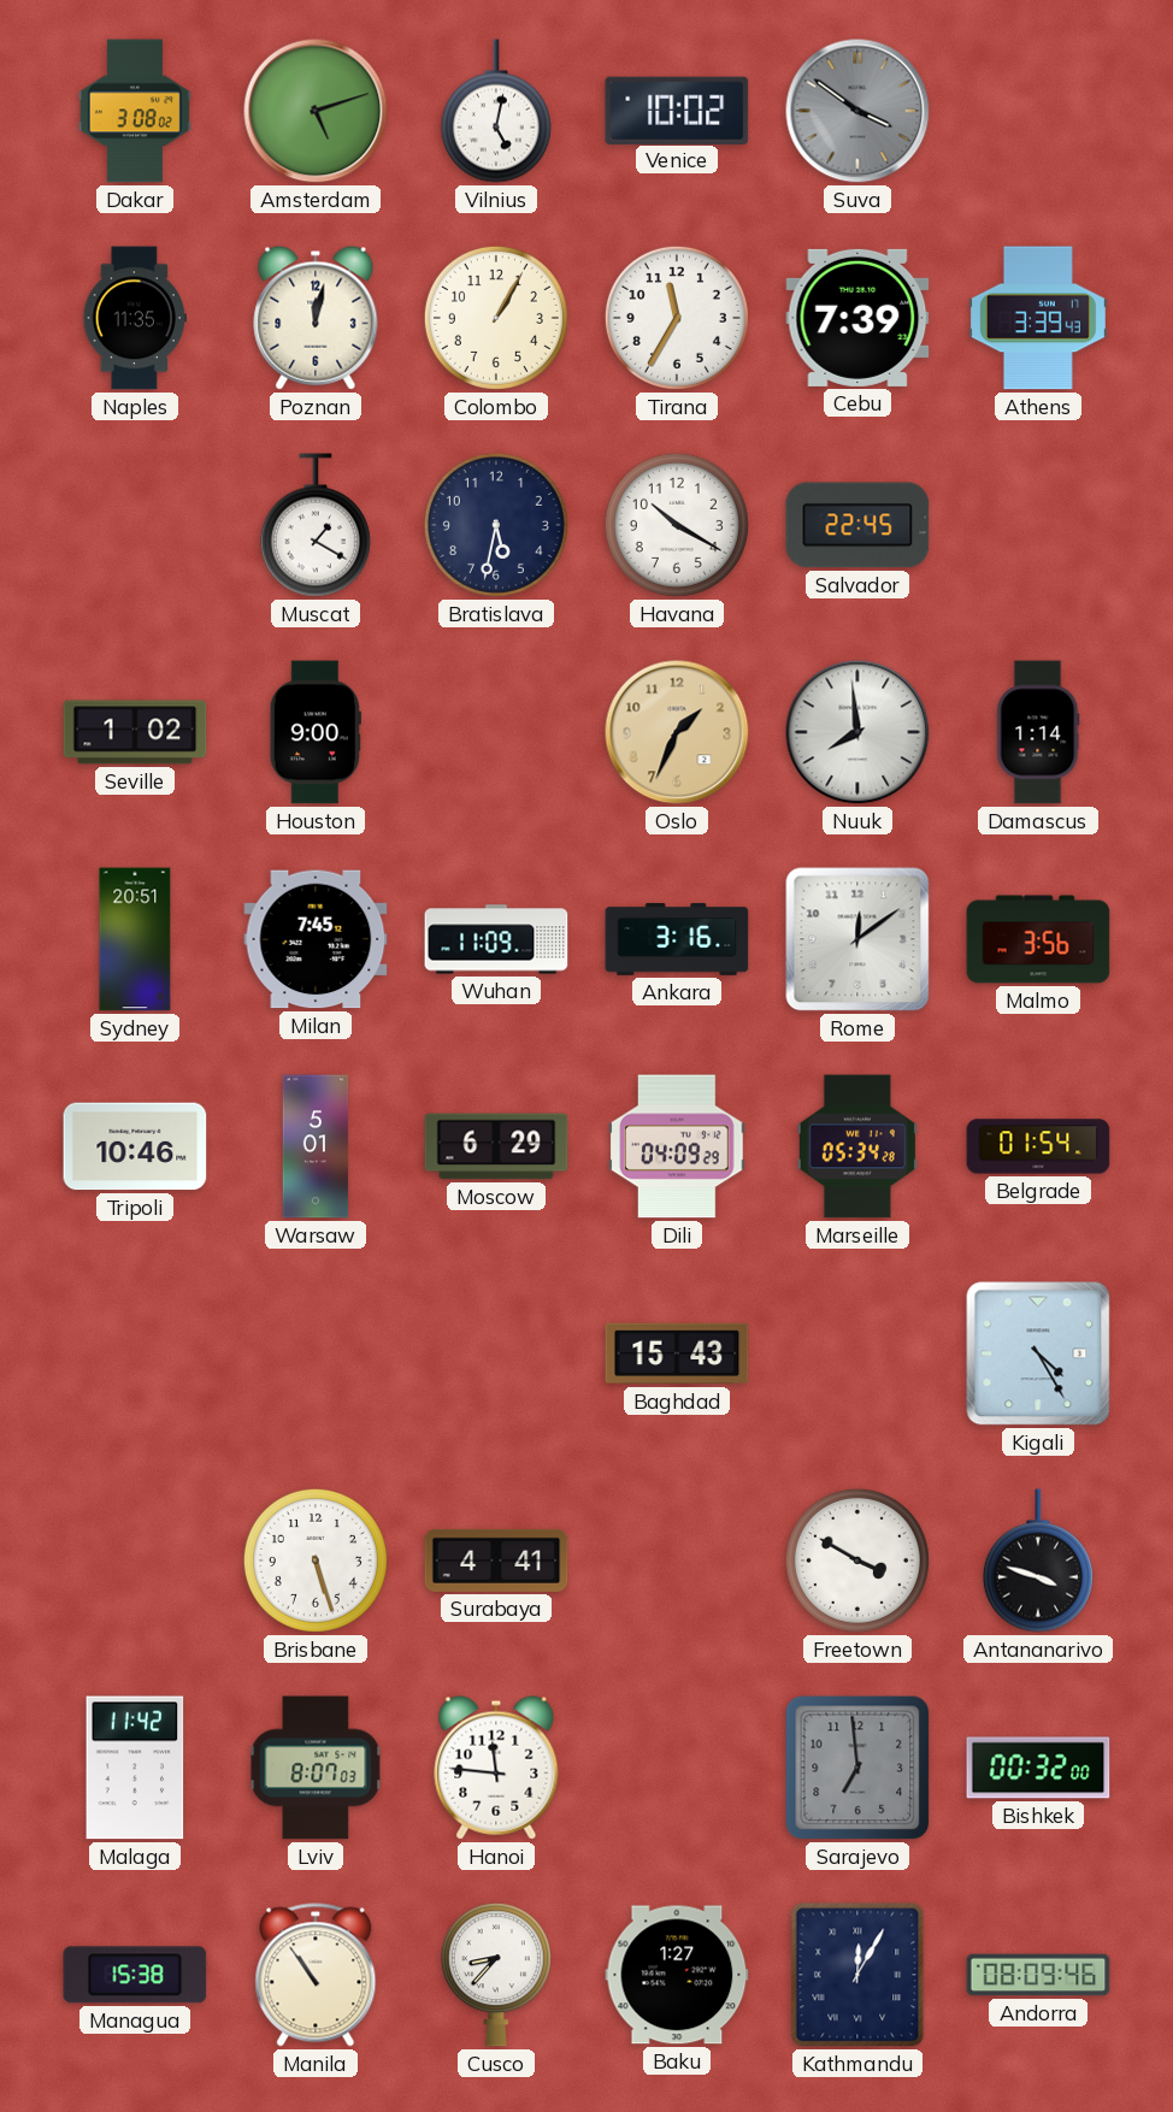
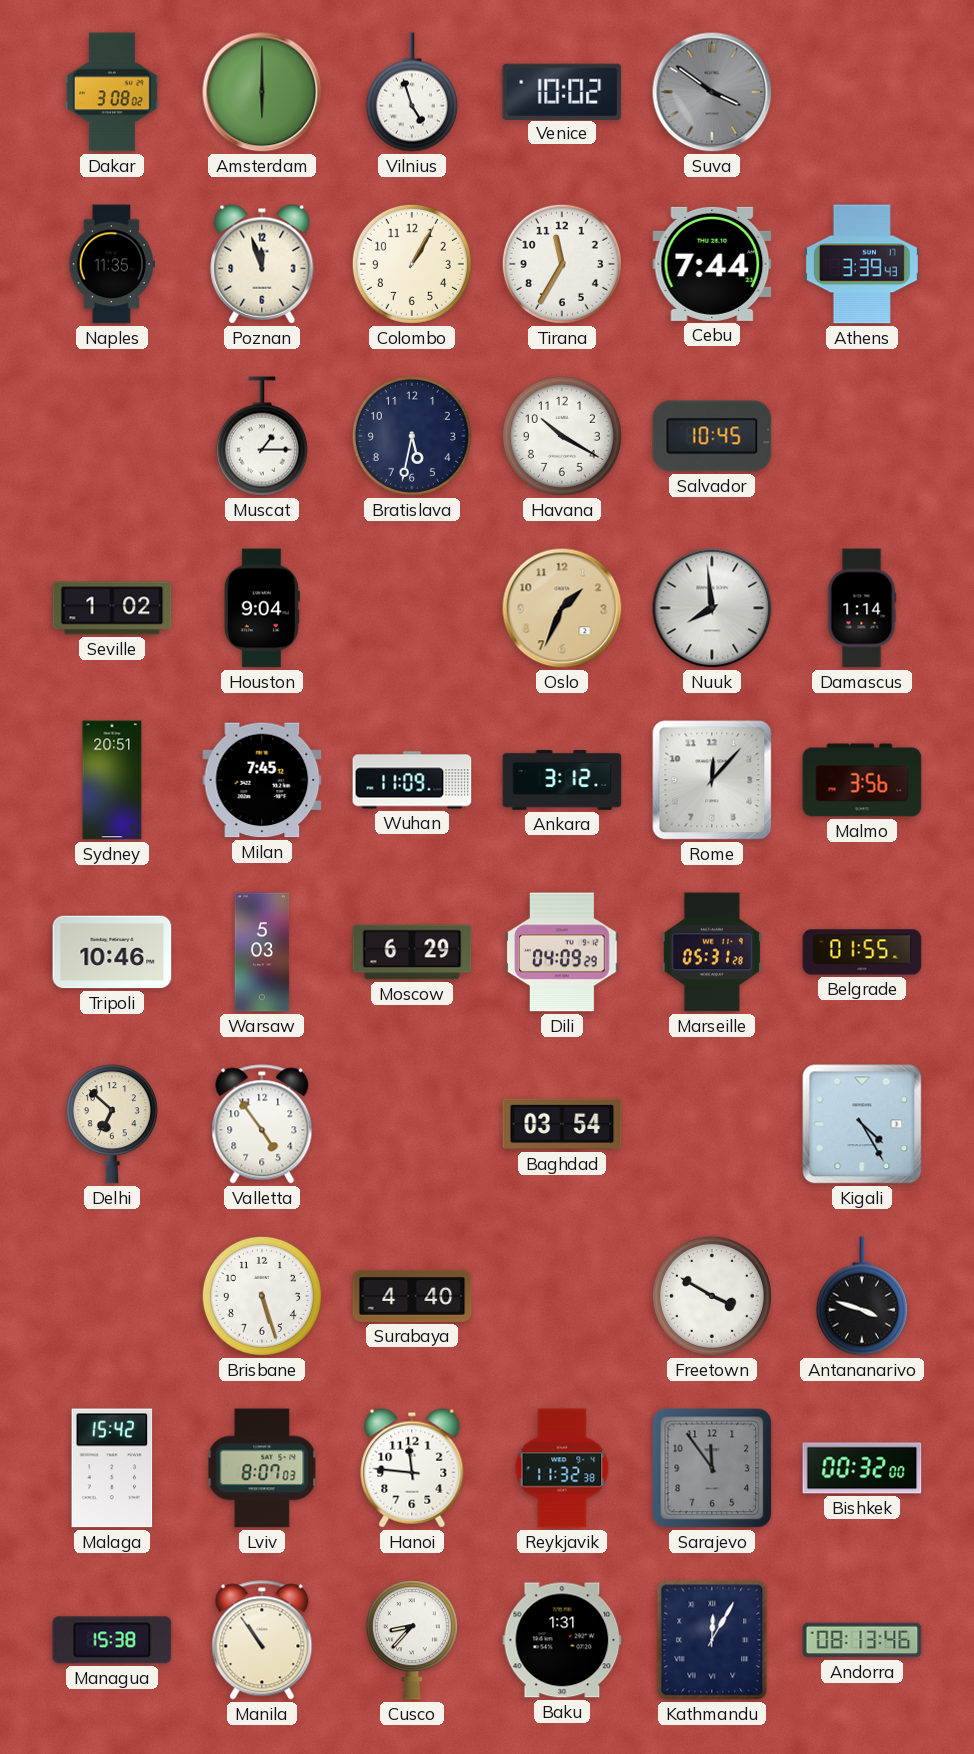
Amsterdam: 5:12 -> 6:00 (262, 92)
Vilnius: 5:02 -> 4:57 (412, 92)
Poznan: 12:02 -> 11:57 (262, 264)
Cebu: 7:39 -> 7:44 (712, 264)
Muscat: 1:20 -> 1:15 (262, 436)
Salvador: 22:45 -> 10:45 (712, 436)
Houston: 9:00 -> 9:04 (262, 608)
Ankara: 3:16 -> 3:12 (562, 780)
Rome: 12:09 -> 12:07 (712, 780)
Warsaw: 5:01 -> 5:03 (262, 952)
Marseille: 05:34 -> 05:31 (712, 952)
Belgrade: 01:54 -> 01:55 (862, 952)
Delhi: none -> 6:52 (112, 1124)
Valletta: none -> 4:54 (262, 1124)
Baghdad: 15:43 -> 03:54 (562, 1124)
Surabaya: 4:41 -> 4:40 (412, 1296)
Malaga: 11:42 -> 15:42 (112, 1468)
Reykjavik: none -> 11:32 (562, 1468)
Sarajevo: 6:59 -> 11:54 (712, 1468)
Baku: 1:27 -> 1:31 (562, 1640)
Andorra: 08:09 -> 08:13 (862, 1640)
